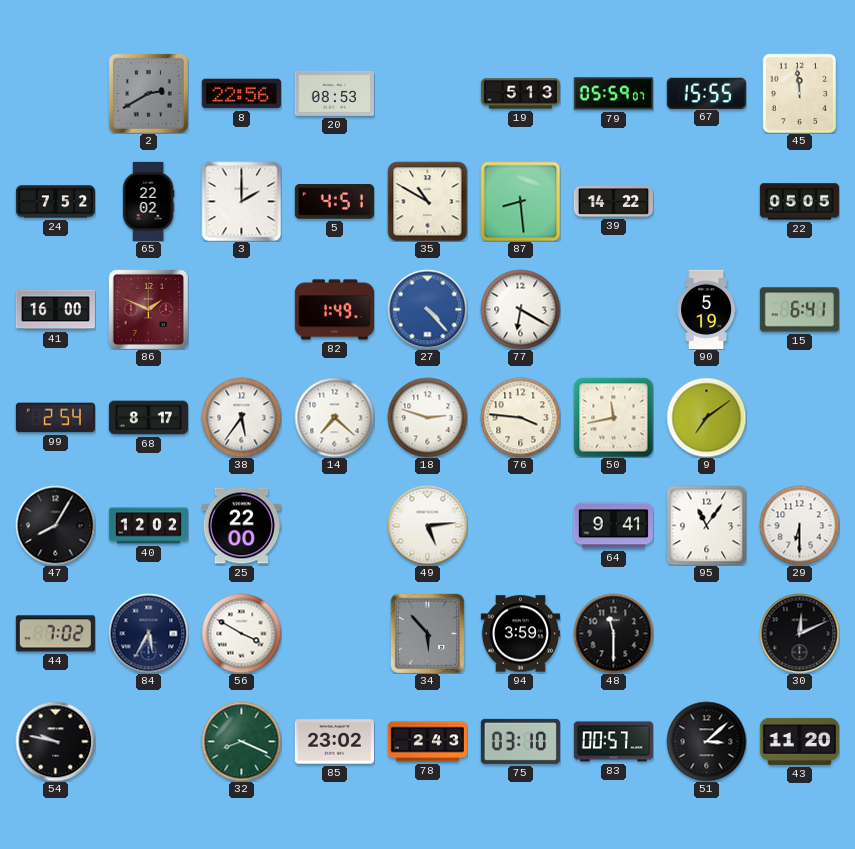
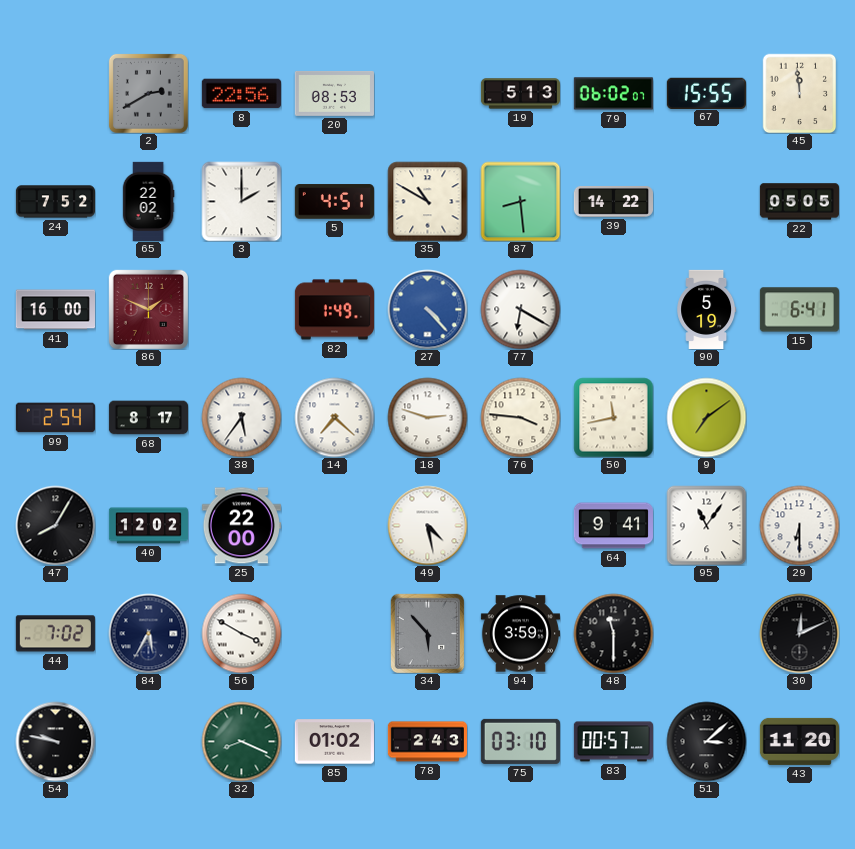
79: 05:59 -> 06:02 (613, 94)
49: 5:14 -> 4:28 (427, 525)
85: 23:02 -> 01:02 (334, 742)
